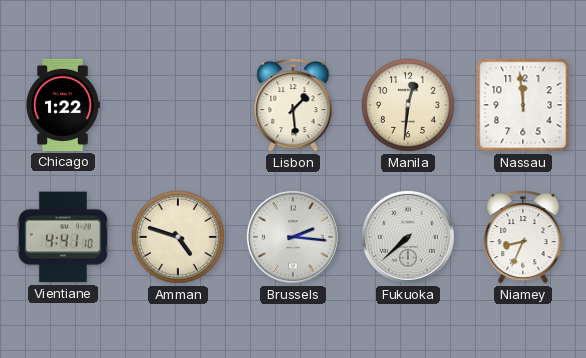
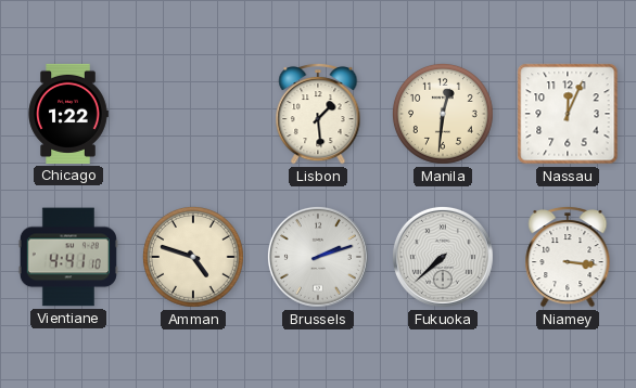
Nassau: 11:59 -> 12:04 (568, 114)
Brussels: 2:16 -> 2:12 (318, 257)
Niamey: 8:34 -> 3:16 (568, 257)
